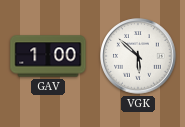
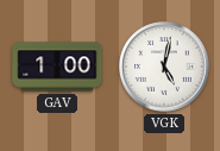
VGK: 5:52 -> 5:02 (164, 67)
